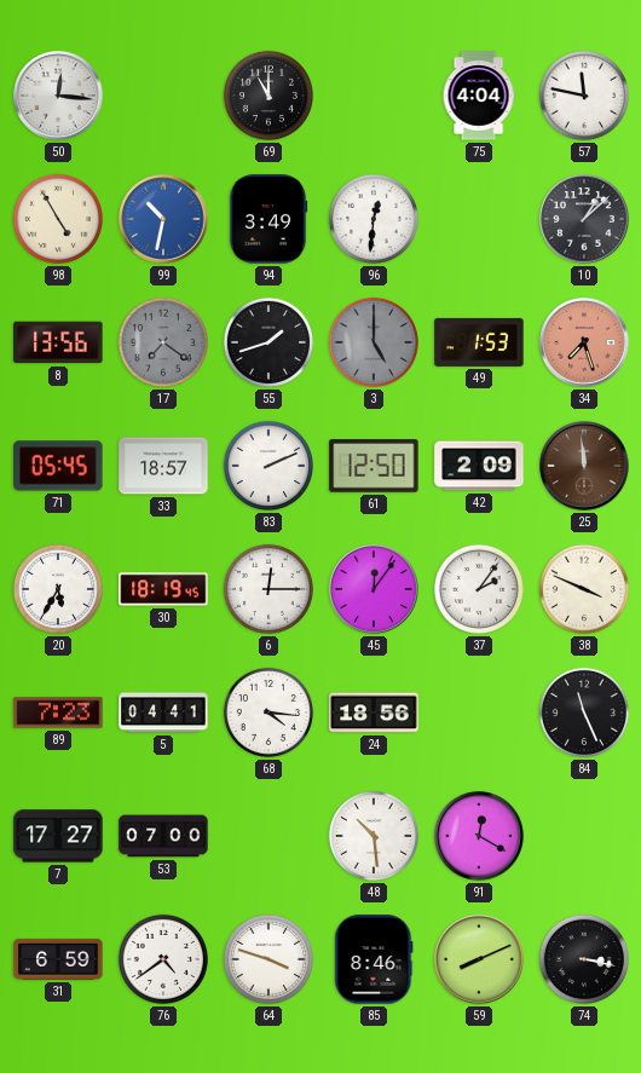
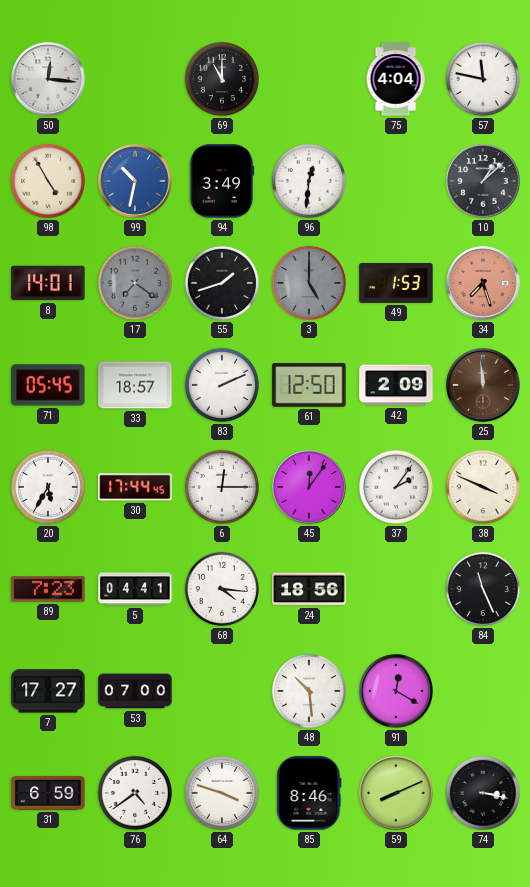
8: 13:56 -> 14:01 (48, 283)
30: 18:19 -> 17:44 (135, 487)
